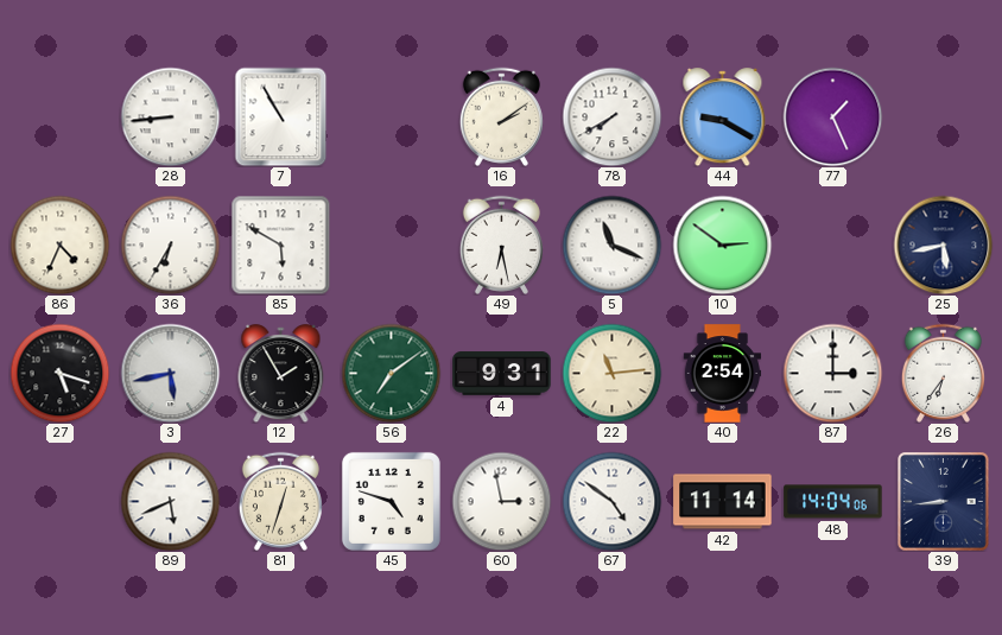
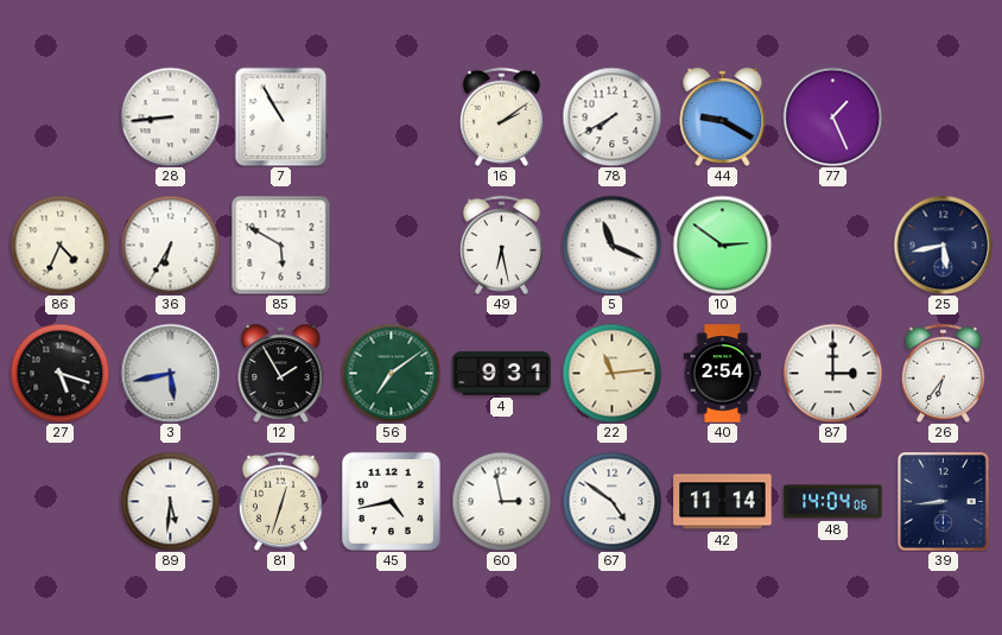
89: 5:41 -> 5:31 (170, 501)
45: 4:48 -> 4:43 (391, 501)
